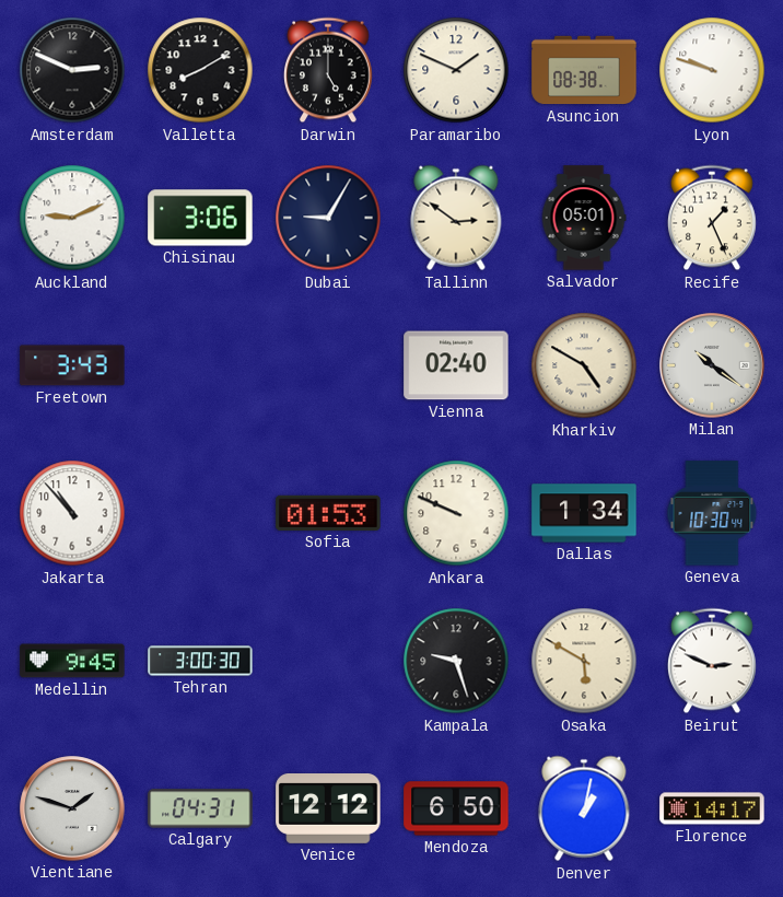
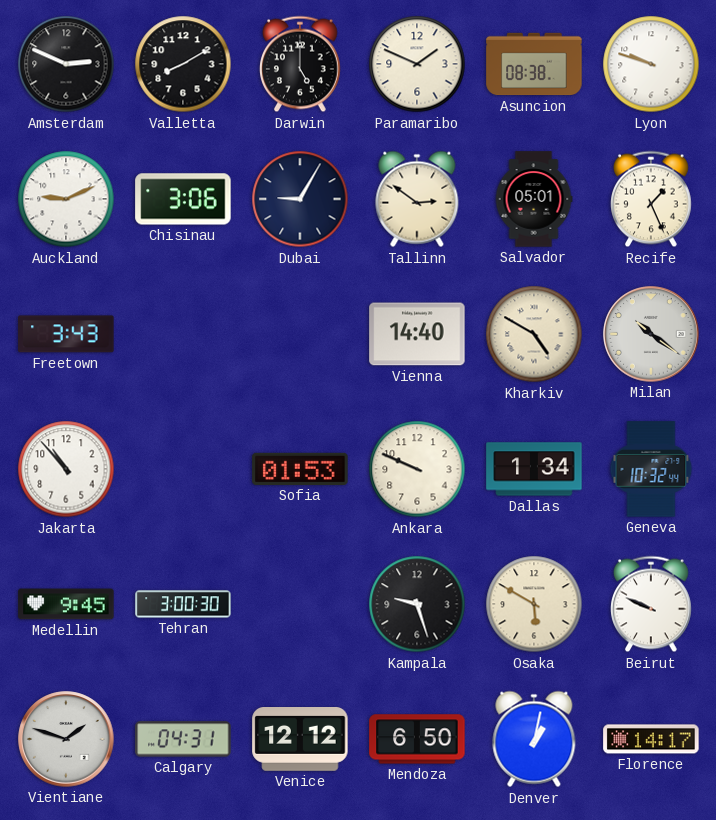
Vienna: 02:40 -> 14:40 (417, 334)
Geneva: 10:30 -> 10:32 (651, 469)
Beirut: 2:49 -> 9:49 (652, 604)
